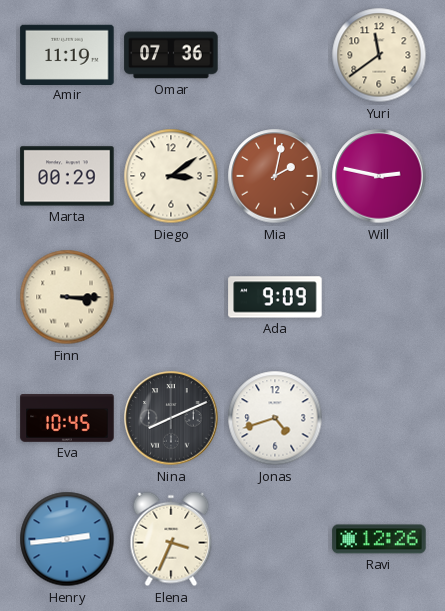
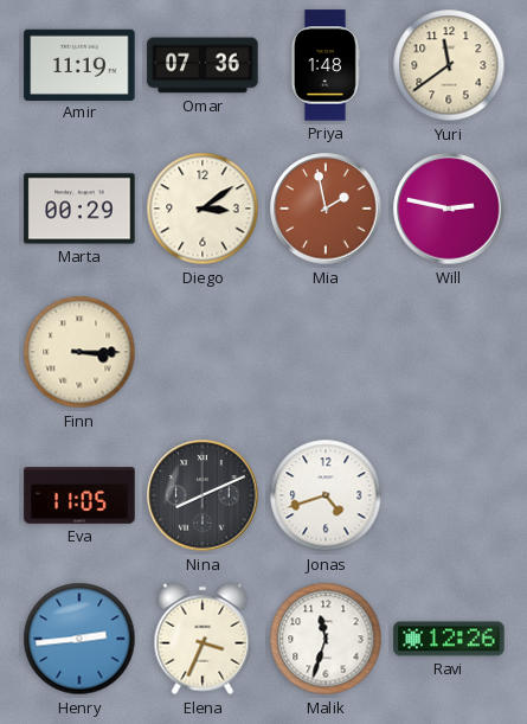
Priya: none -> 1:48 (324, 65)
Mia: 2:02 -> 1:58 (326, 209)
Ada: 9:09 -> none (275, 297)
Eva: 10:45 -> 11:05 (79, 495)
Malik: none -> 11:33 (326, 639)
